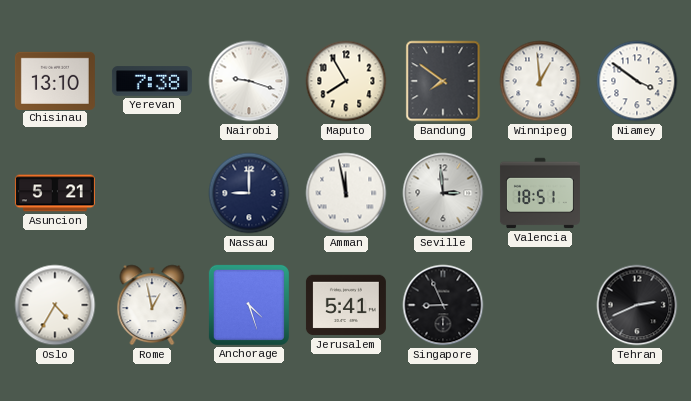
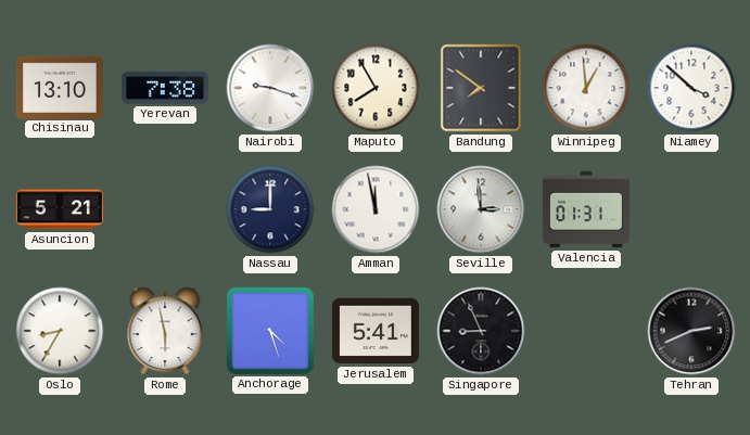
Niamey: 3:51 -> 3:52 (691, 88)
Valencia: 18:51 -> 01:31 (586, 209)
Oslo: 4:35 -> 8:35 (60, 331)
Rome: 12:58 -> 5:58 (165, 331)
